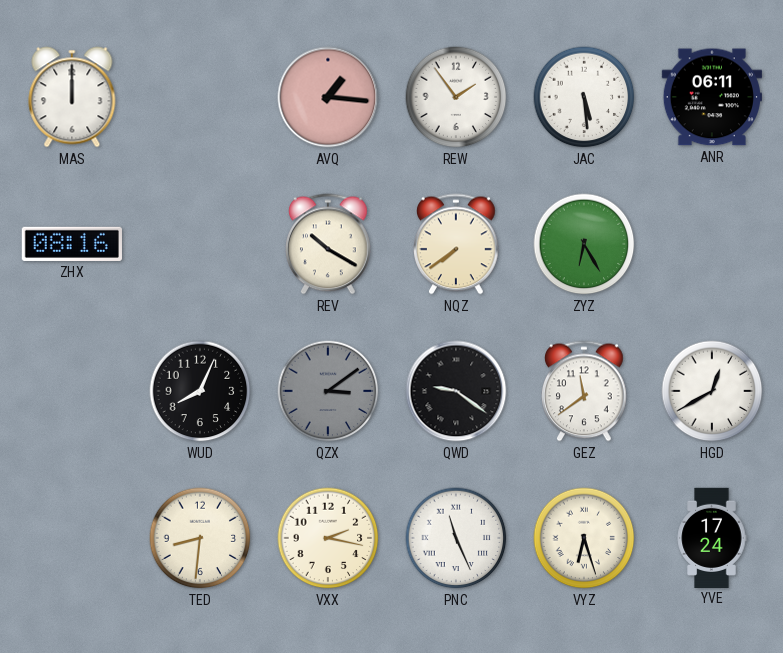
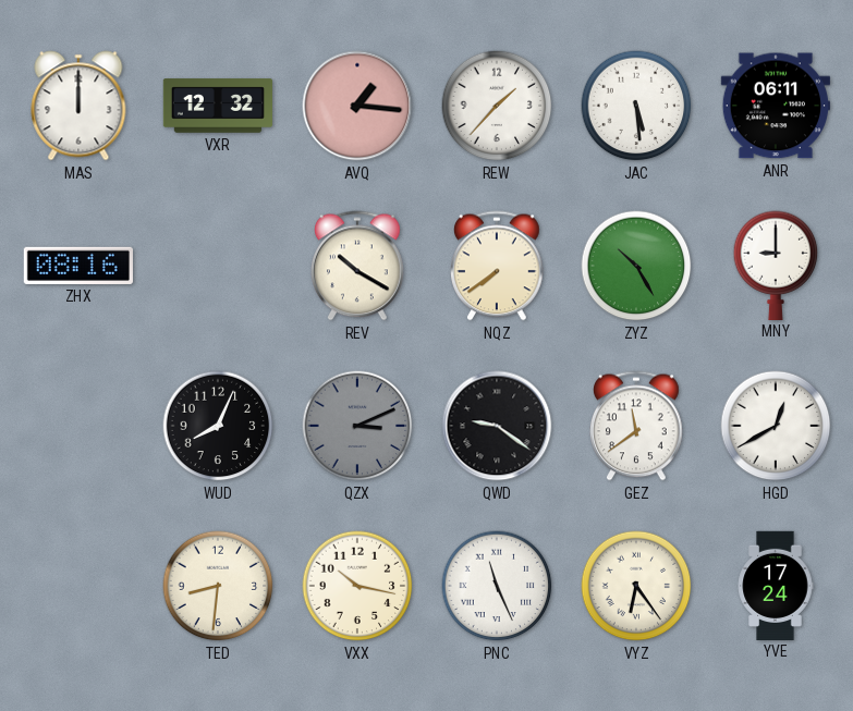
VXR: none -> 12:32 (218, 106)
REW: 1:54 -> 1:37 (497, 106)
ZYZ: 6:25 -> 10:25 (636, 266)
MNY: none -> 9:00 (776, 265)
QZX: 3:09 -> 3:11 (357, 426)
VXX: 2:17 -> 10:17 (357, 586)
VYZ: 6:27 -> 6:24 (636, 586)
